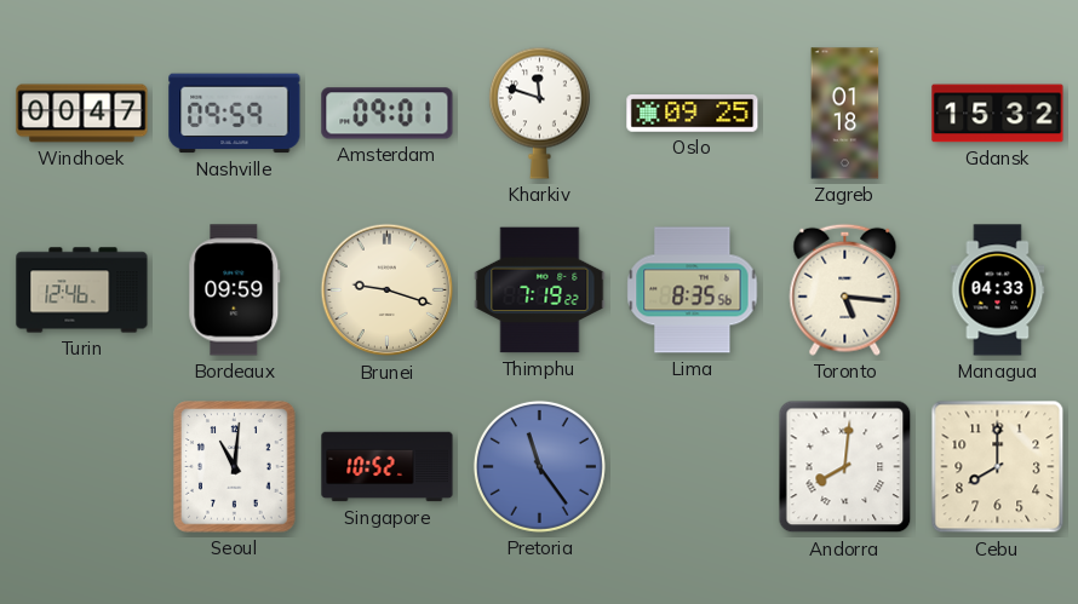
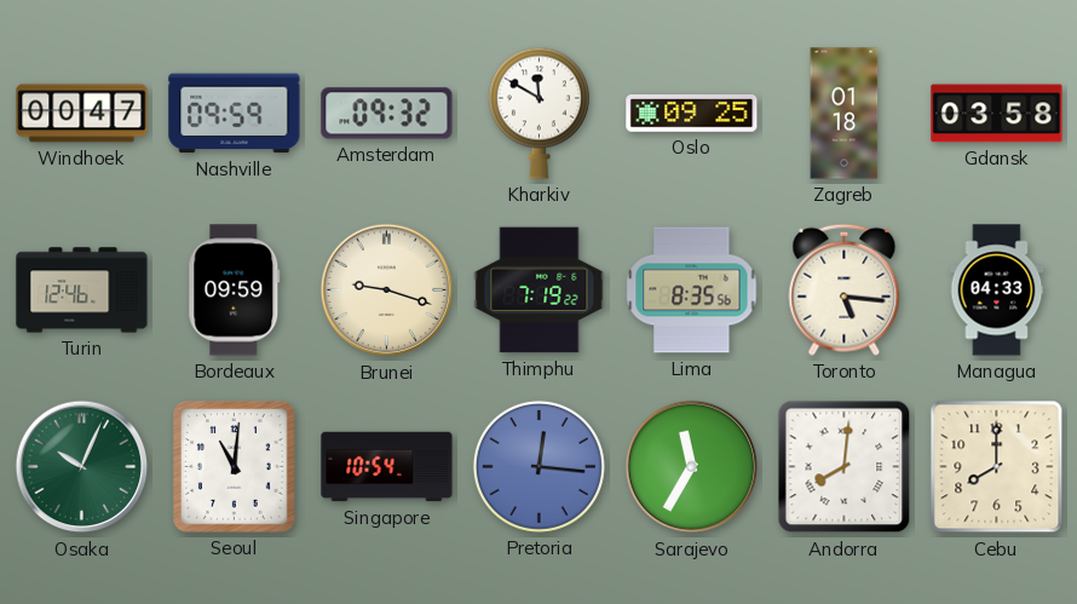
Amsterdam: 09:01 -> 09:32 (387, 114)
Kharkiv: 11:48 -> 11:50 (538, 113)
Gdansk: 15:32 -> 03:58 (997, 114)
Osaka: none -> 10:04 (82, 467)
Singapore: 10:52 -> 10:54 (387, 467)
Pretoria: 11:24 -> 12:16 (538, 466)
Sarajevo: none -> 11:35 (692, 467)
